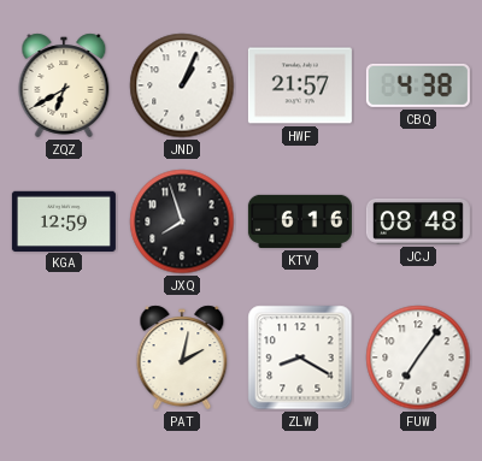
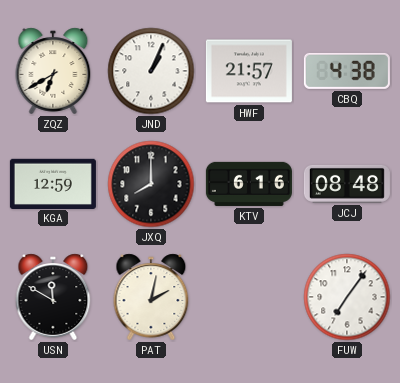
JXQ: 7:57 -> 8:00 (151, 184)
USN: none -> 11:50 (53, 297)
ZLW: 8:20 -> none (300, 357)
